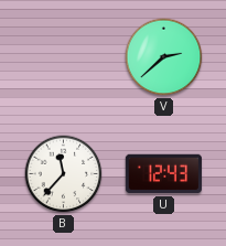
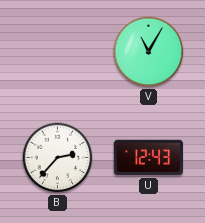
V: 2:38 -> 11:05 (149, 52)
B: 11:37 -> 2:37 (58, 158)
